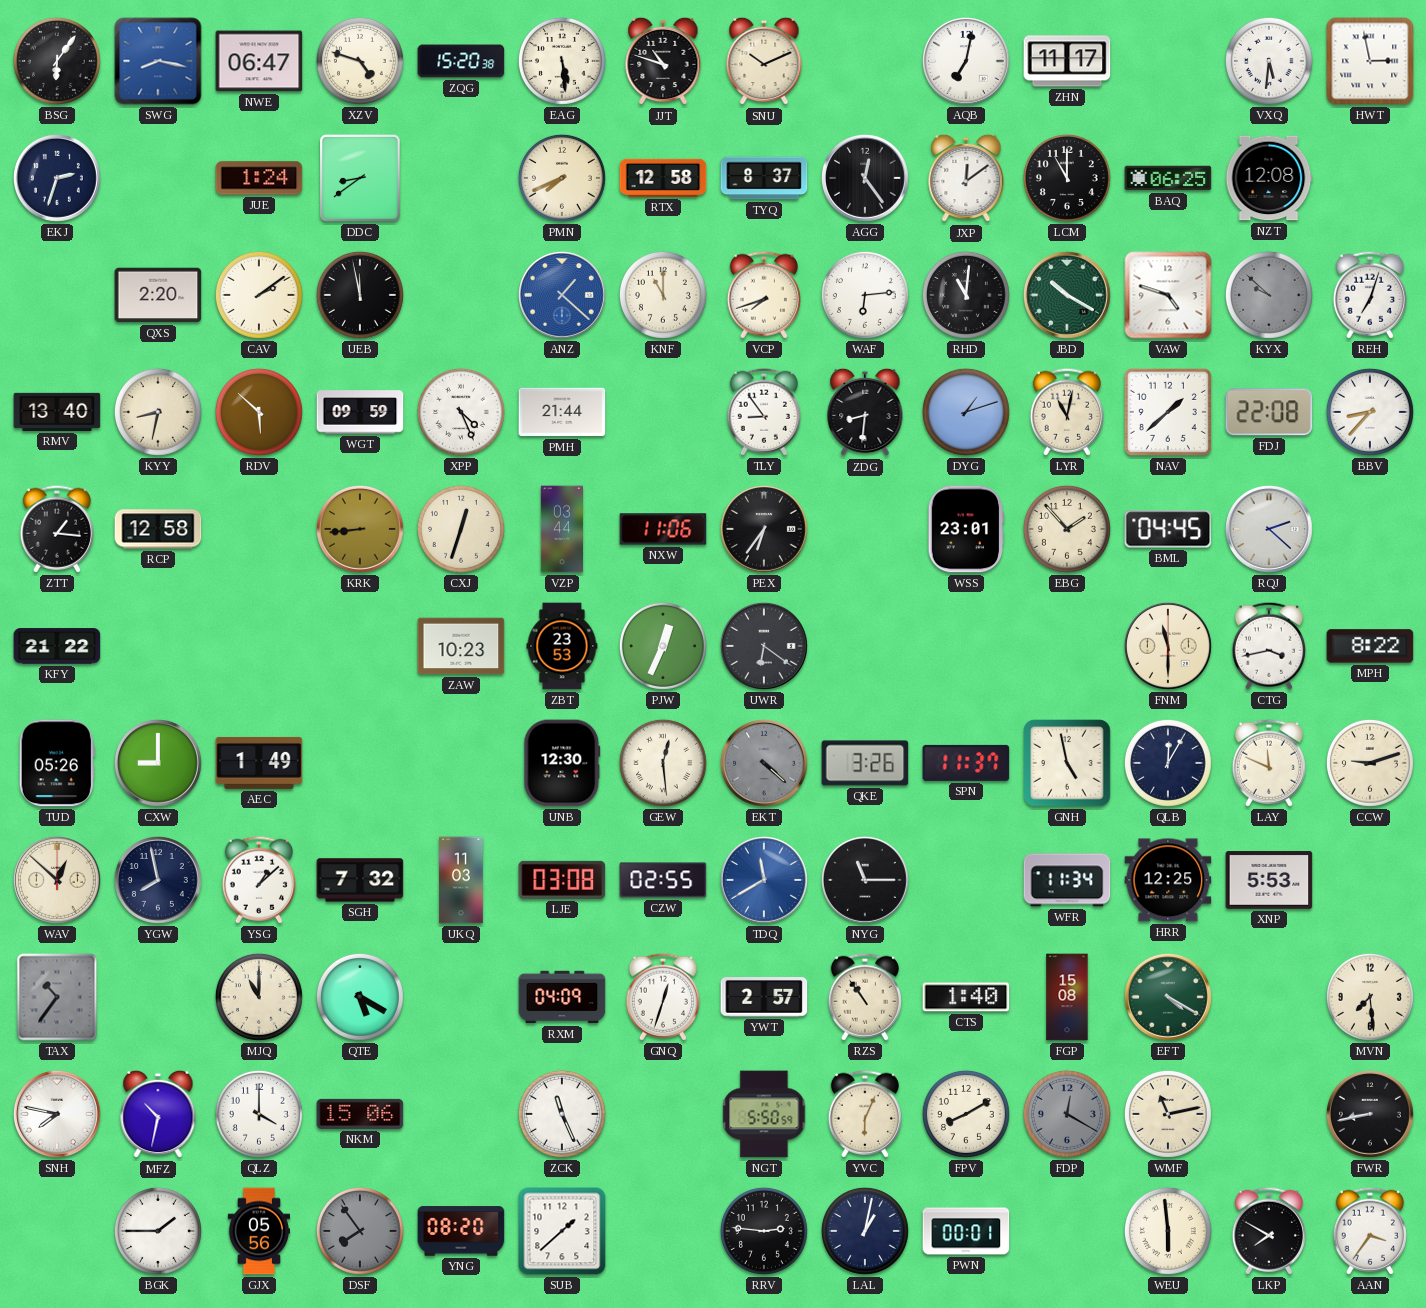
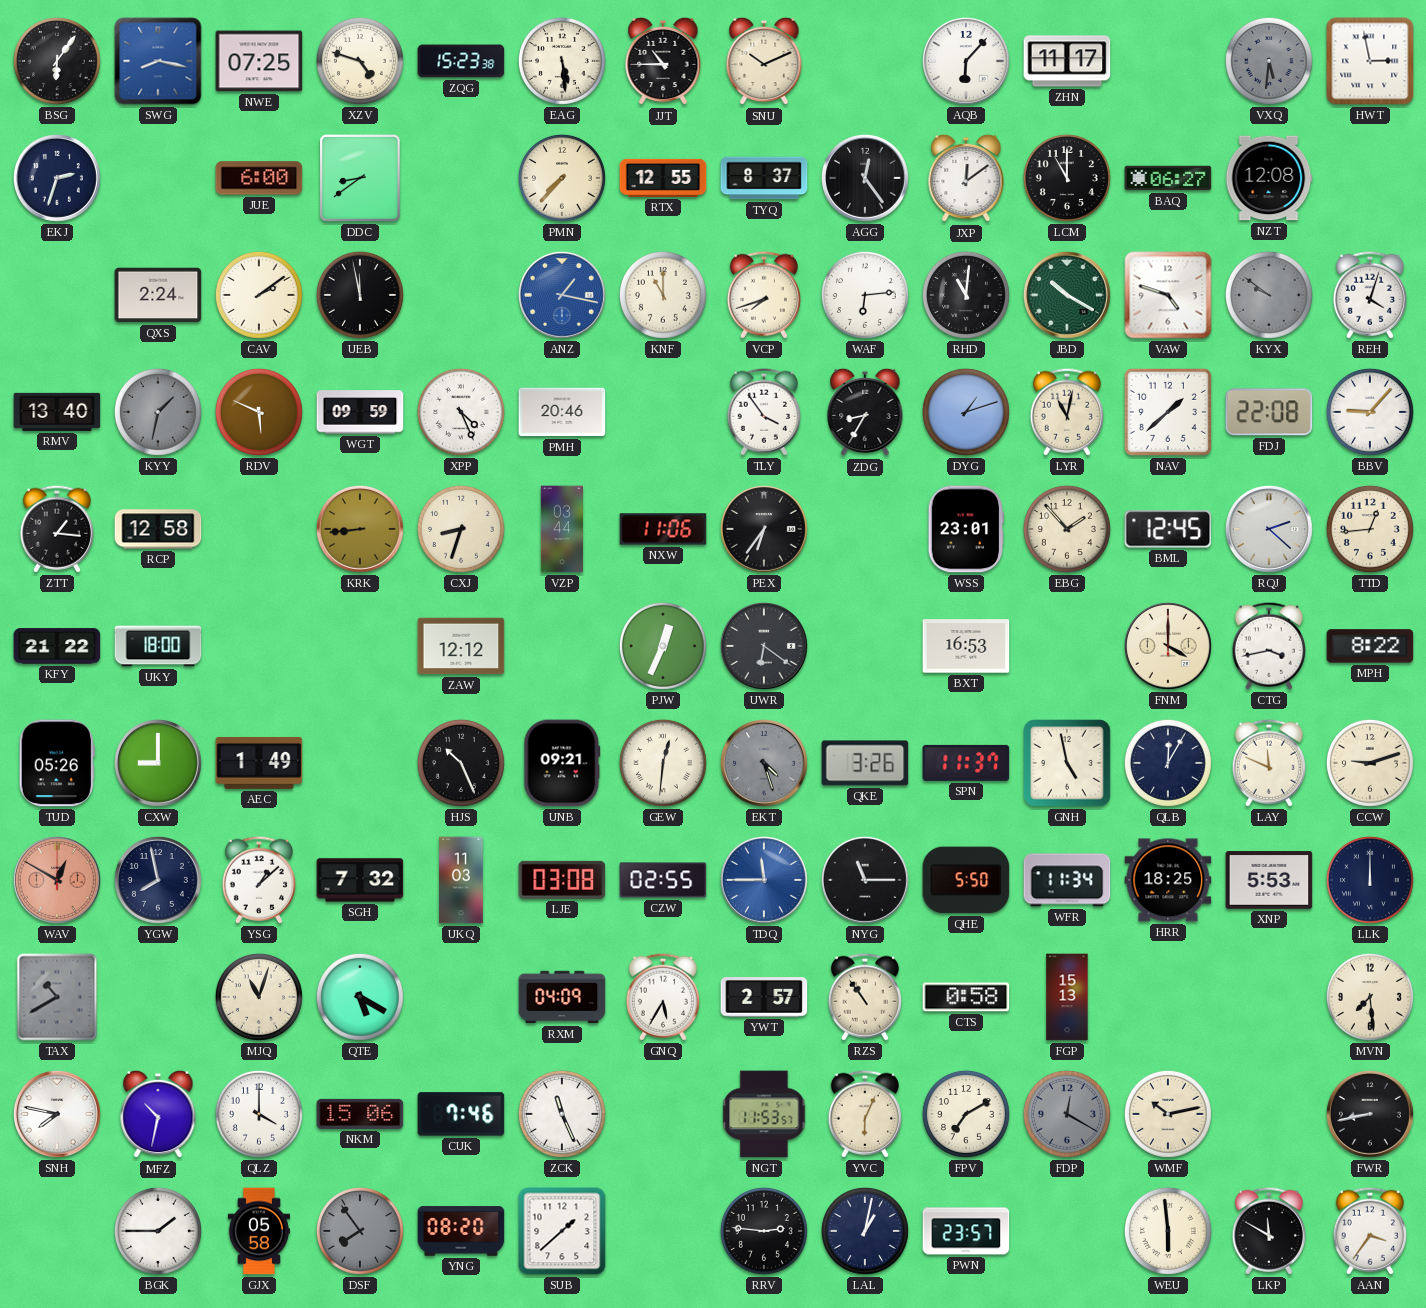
NWE: 06:47 -> 07:25 (259, 61)
ZQG: 15:20 -> 15:23 (461, 61)
JJT: 10:48 -> 10:45 (663, 61)
AQB: 7:02 -> 6:07 (966, 61)
VXQ dial: white -> grey (1269, 61)
JUE: 1:24 -> 6:00 (259, 178)
PMN: 7:41 -> 7:37 (562, 178)
RTX: 12:58 -> 12:55 (663, 178)
BAQ: 06:25 -> 06:27 (1168, 178)
QXS: 2:20 -> 2:24 (158, 295)
ANZ: 1:22 -> 1:17 (562, 295)
KYX: 9:52 -> 9:51 (1269, 295)
REH: 7:03 -> 4:03 (1370, 295)
KYY: 8:32 -> 1:32 (158, 412)
KYY dial: cream -> grey (158, 412)
RDV: 5:52 -> 5:49 (259, 412)
PMH: 21:44 -> 20:46 (562, 412)
TLY: 8:54 -> 3:54 (764, 412)
ZDG: 8:31 -> 8:35 (865, 412)
BBV: 8:37 -> 9:07 (1370, 412)
CXJ: 12:33 -> 8:33 (461, 529)
BML: 04:45 -> 12:45 (1168, 529)
TTD: none -> 12:44 (1370, 529)
UKY: none -> 18:00 (158, 646)
ZAW: 10:23 -> 12:12 (461, 646)
ZBT: 23:53 -> none (562, 646)
BXT: none -> 16:53 (966, 646)
FNM: 11:30 -> 4:00 (1168, 646)
HJS: none -> 10:26 (461, 763)
UNB: 12:30 -> 09:21 (562, 763)
GEW: 12:29 -> 12:31 (663, 763)
EKT: 4:22 -> 4:27 (764, 763)
WAV: 12:52 -> 12:50 (57, 880)
WAV dial: cream -> salmon (57, 880)
TDQ: 11:40 -> 11:45 (764, 880)
QHE: none -> 5:50 (966, 880)
HRR: 12:25 -> 18:25 (1168, 880)
LLK: none -> 12:00 (1370, 880)
TAX: 10:36 -> 10:40 (57, 997)
MJQ: 11:00 -> 11:03 (259, 997)
GNQ: 12:33 -> 5:35 (663, 997)
CTS: 1:40 -> 0:58 (966, 997)
FGP: 15:08 -> 15:13 (1067, 997)
EFT: 4:20 -> none (1168, 997)
CUK: none -> 7:46 (461, 1114)
NGT: 5:50 -> 11:53 (764, 1114)
FPV: 8:10 -> 7:10 (966, 1114)
WMF: 11:13 -> 10:13 (1168, 1114)
GJX: 05:56 -> 05:58 (258, 1231)
PWN: 00:01 -> 23:57 (966, 1231)
LKP: 7:50 -> 11:50 (1269, 1231)
